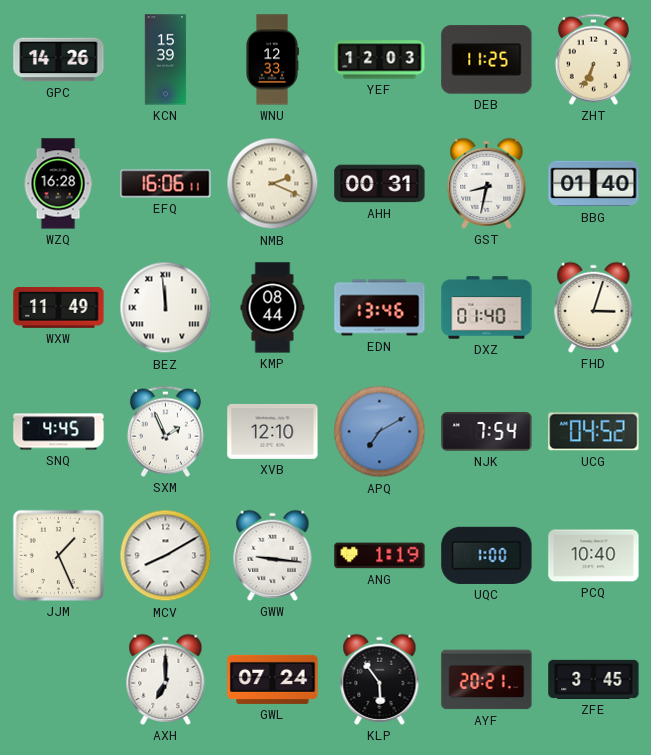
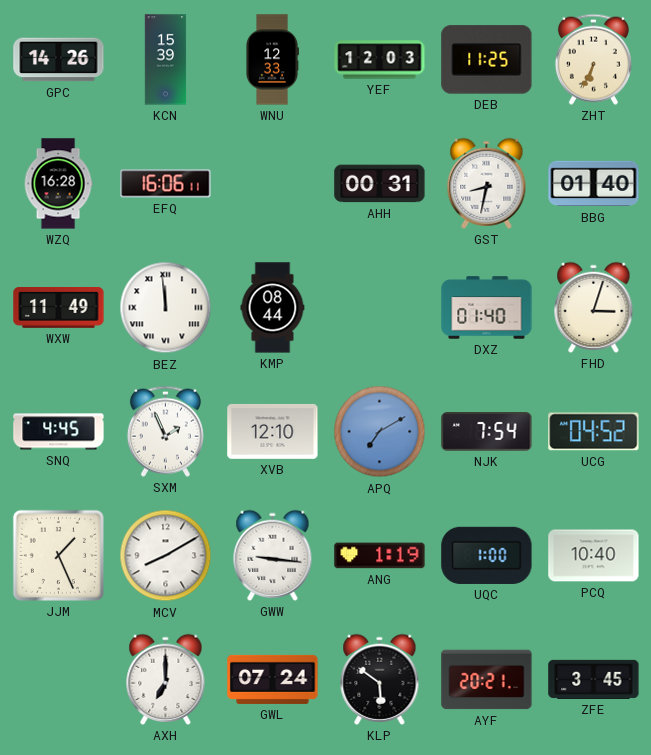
NMB: 2:19 -> none (273, 184)
EDN: 13:46 -> none (380, 308)
KLP: 5:54 -> 5:51 (380, 679)
